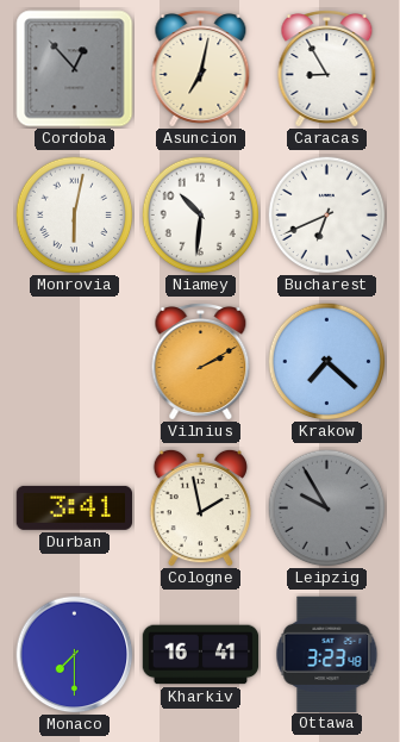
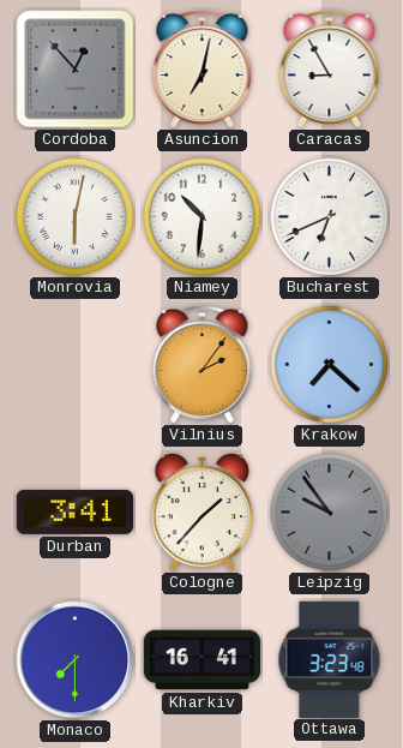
Vilnius: 2:10 -> 2:06 (203, 365)
Cologne: 1:58 -> 1:37 (201, 511)
Leipzig: 9:55 -> 9:54 (330, 513)
